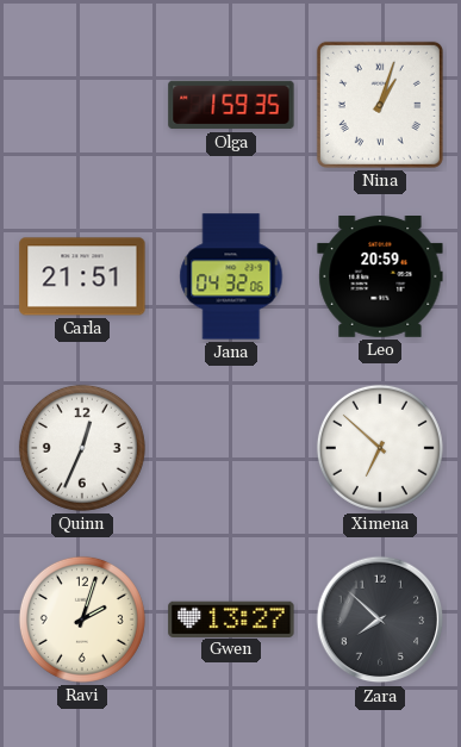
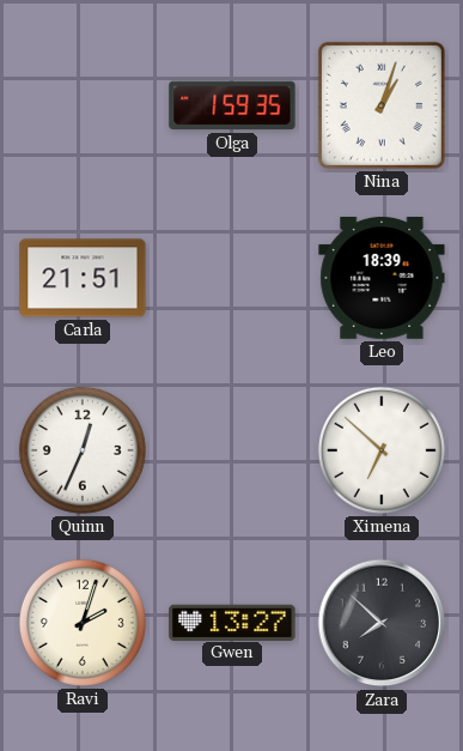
Jana: 04:32 -> none (231, 276)
Leo: 20:59 -> 18:39 (382, 279)
